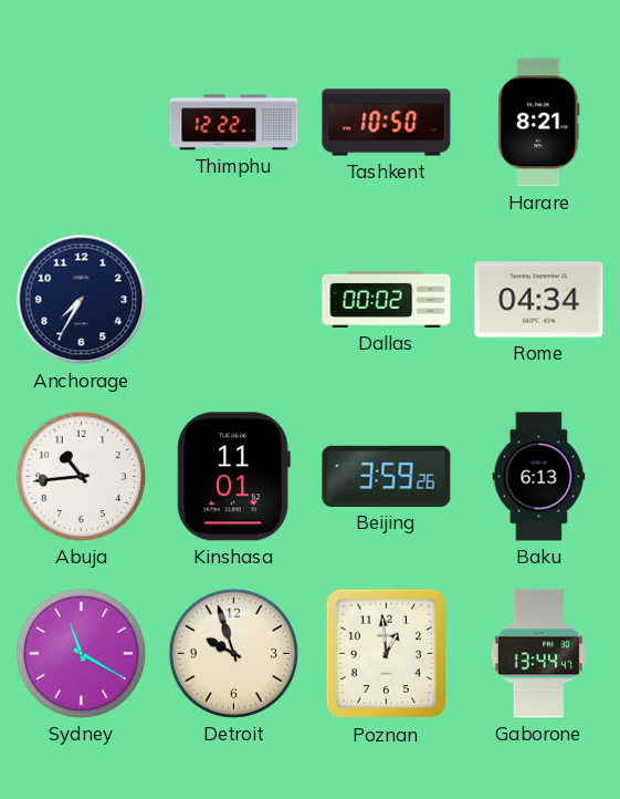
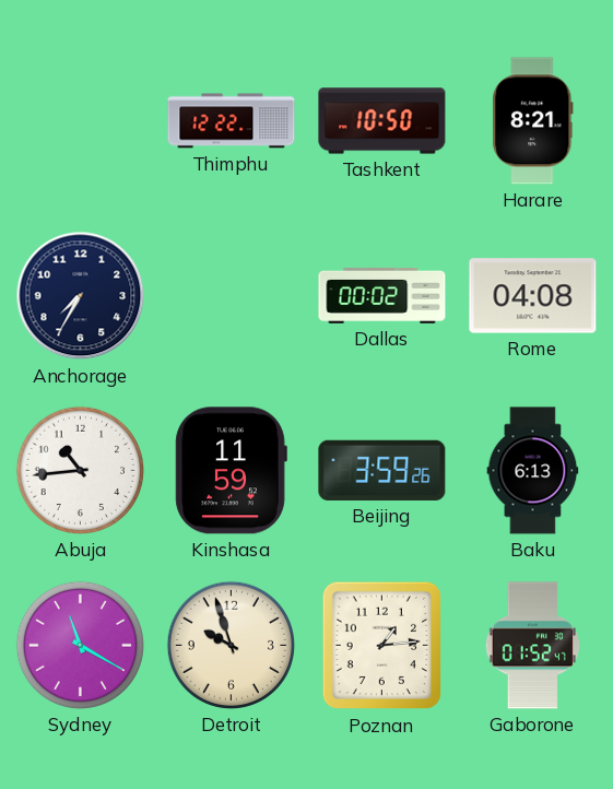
Rome: 04:34 -> 04:08 (533, 296)
Kinshasa: 11:01 -> 11:59 (231, 471)
Poznan: 12:59 -> 1:14 (381, 646)
Gaborone: 13:44 -> 01:52 (532, 646)
